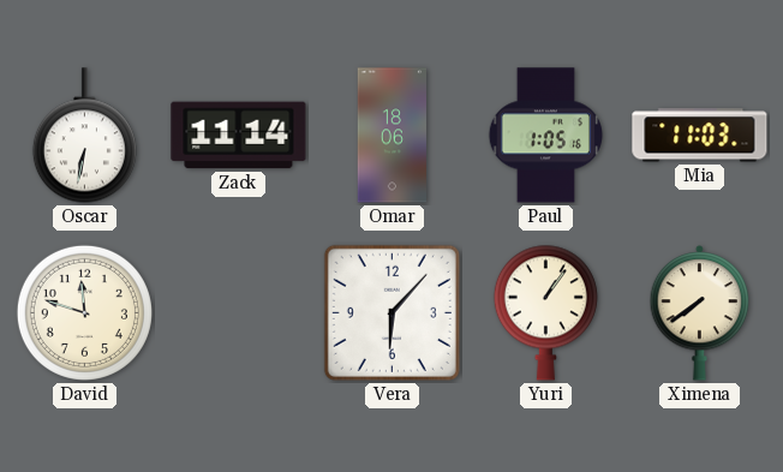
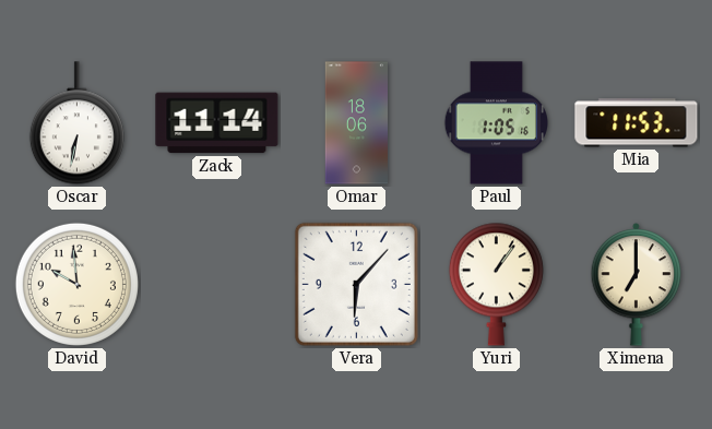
Mia: 11:03 -> 11:53 (637, 123)
David: 11:48 -> 9:59 (76, 284)
Ximena: 7:39 -> 7:00 (637, 285)
